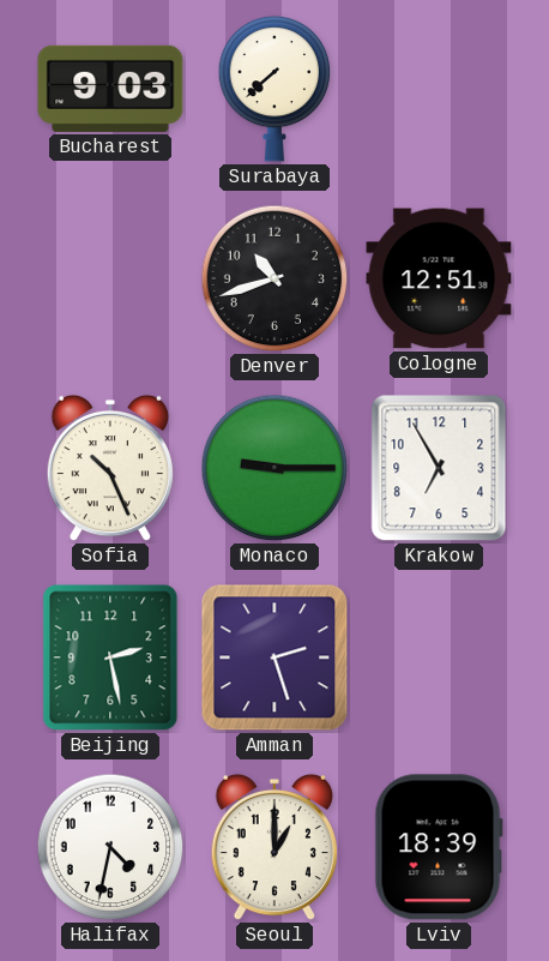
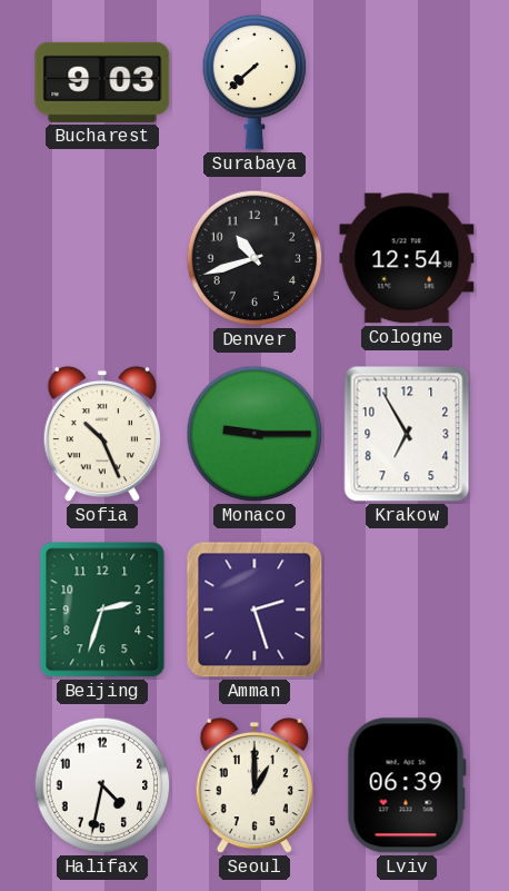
Cologne: 12:51 -> 12:54 (407, 258)
Beijing: 2:28 -> 2:33 (102, 610)
Lviv: 18:39 -> 06:39 (407, 785)
